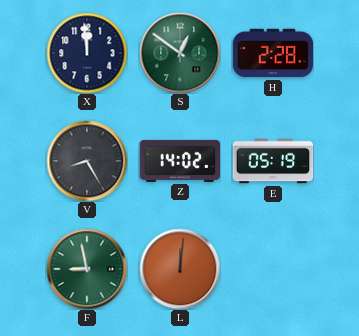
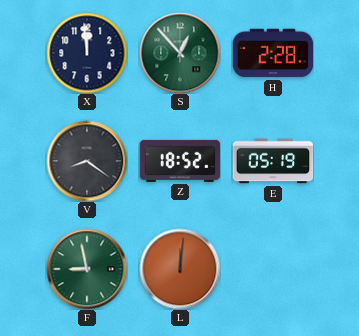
S: 12:51 -> 12:53 (180, 53)
V: 8:25 -> 8:21 (87, 161)
Z: 14:02 -> 18:52 (180, 161)
